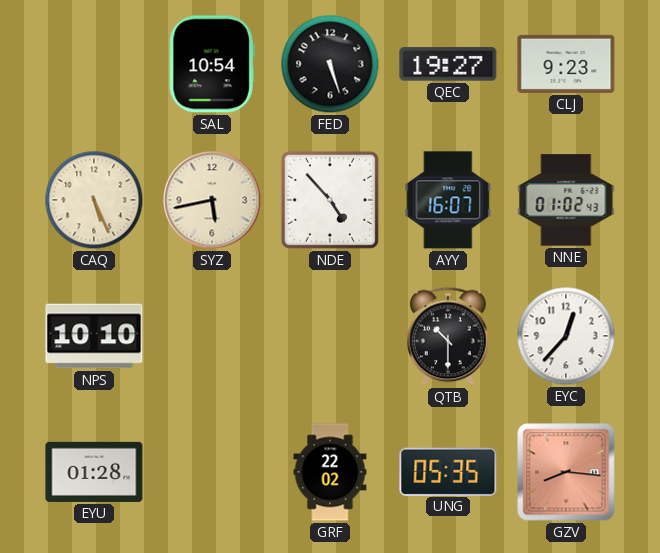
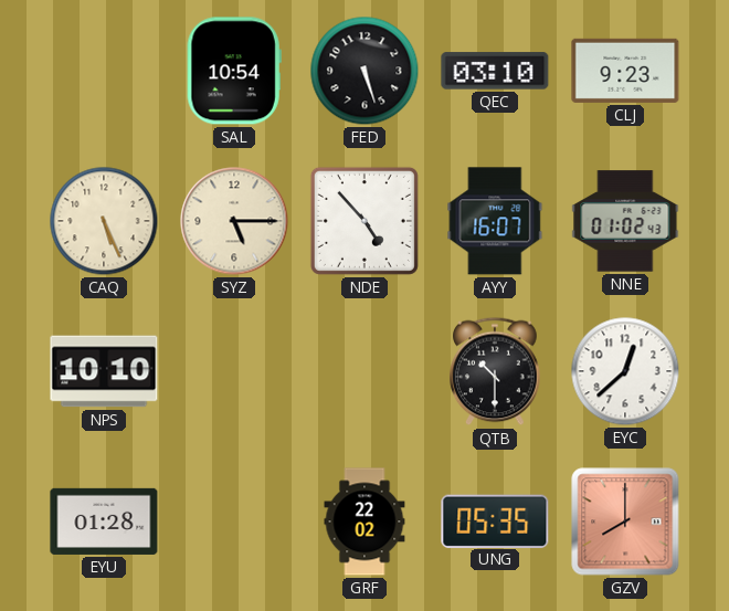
QEC: 19:27 -> 03:10 (495, 71)
SYZ: 5:43 -> 5:15 (234, 221)
EYC: 12:37 -> 12:38 (625, 371)
GZV: 8:16 -> 8:00 (625, 522)
